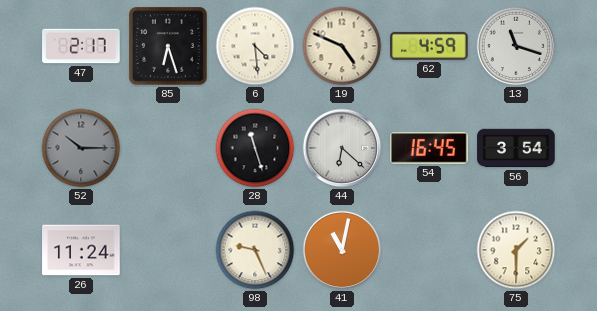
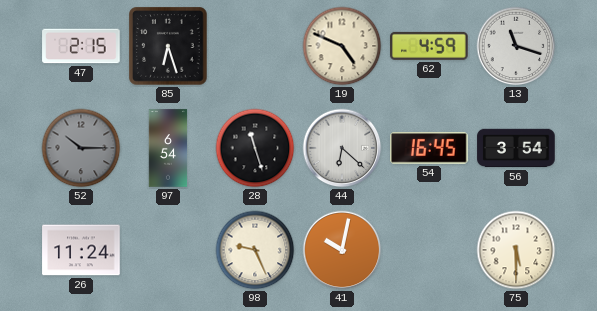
47: 2:17 -> 2:15 (81, 46)
6: 4:29 -> none (255, 46)
97: none -> 6:54 (168, 148)
41: 11:02 -> 10:02 (342, 250)
75: 1:30 -> 5:30 (516, 250)
